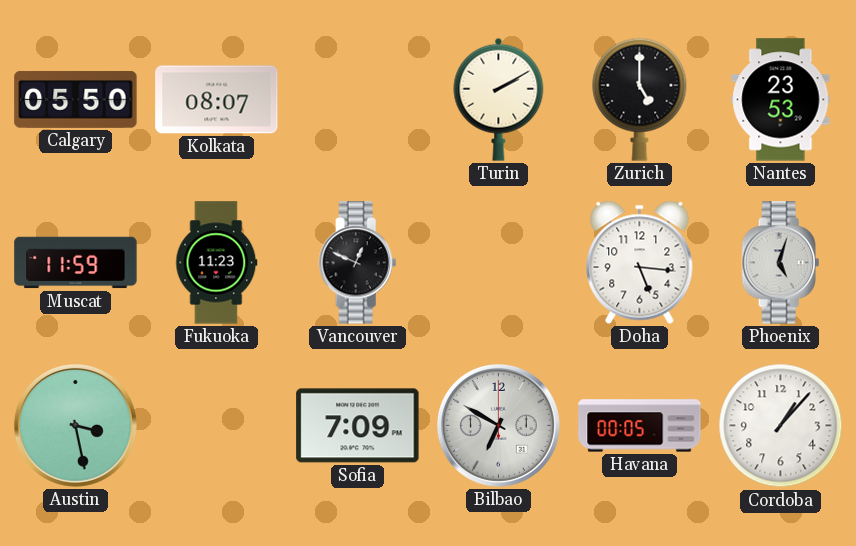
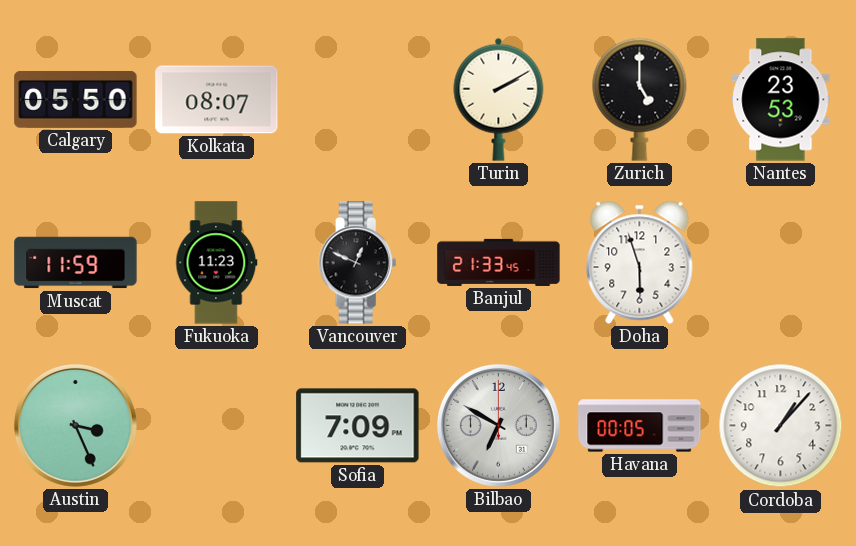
Banjul: none -> 21:33 (499, 262)
Doha: 5:16 -> 5:57 (640, 262)
Phoenix: 5:03 -> none (781, 263)
Austin: 3:28 -> 3:26 (75, 425)
